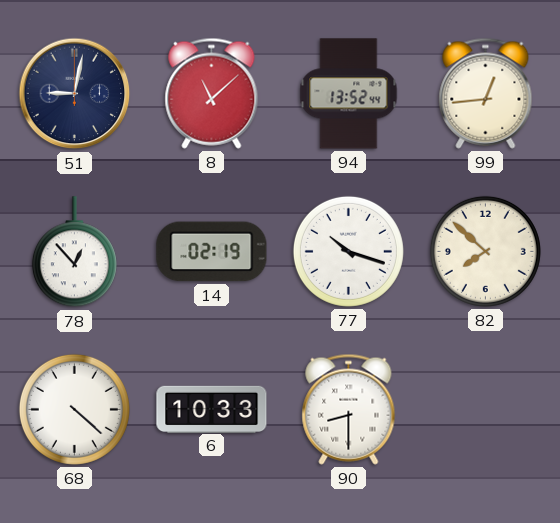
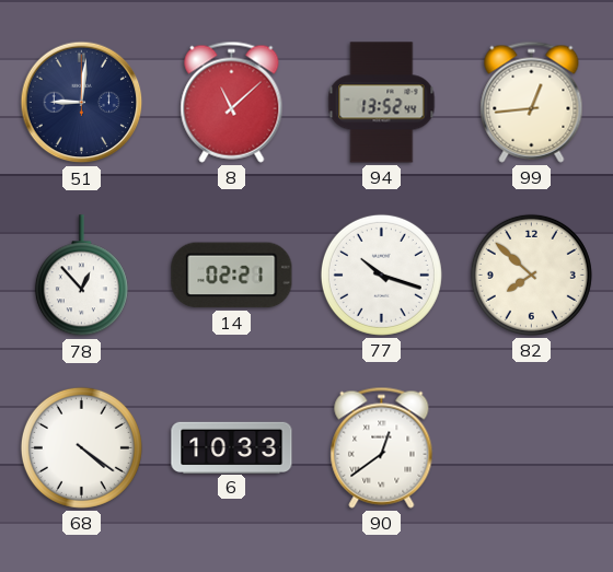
51: 9:02 -> 9:01 (82, 103)
14: 02:19 -> 02:21 (232, 276)
68: 4:22 -> 4:21 (81, 447)
90: 8:30 -> 12:39 (382, 447)
